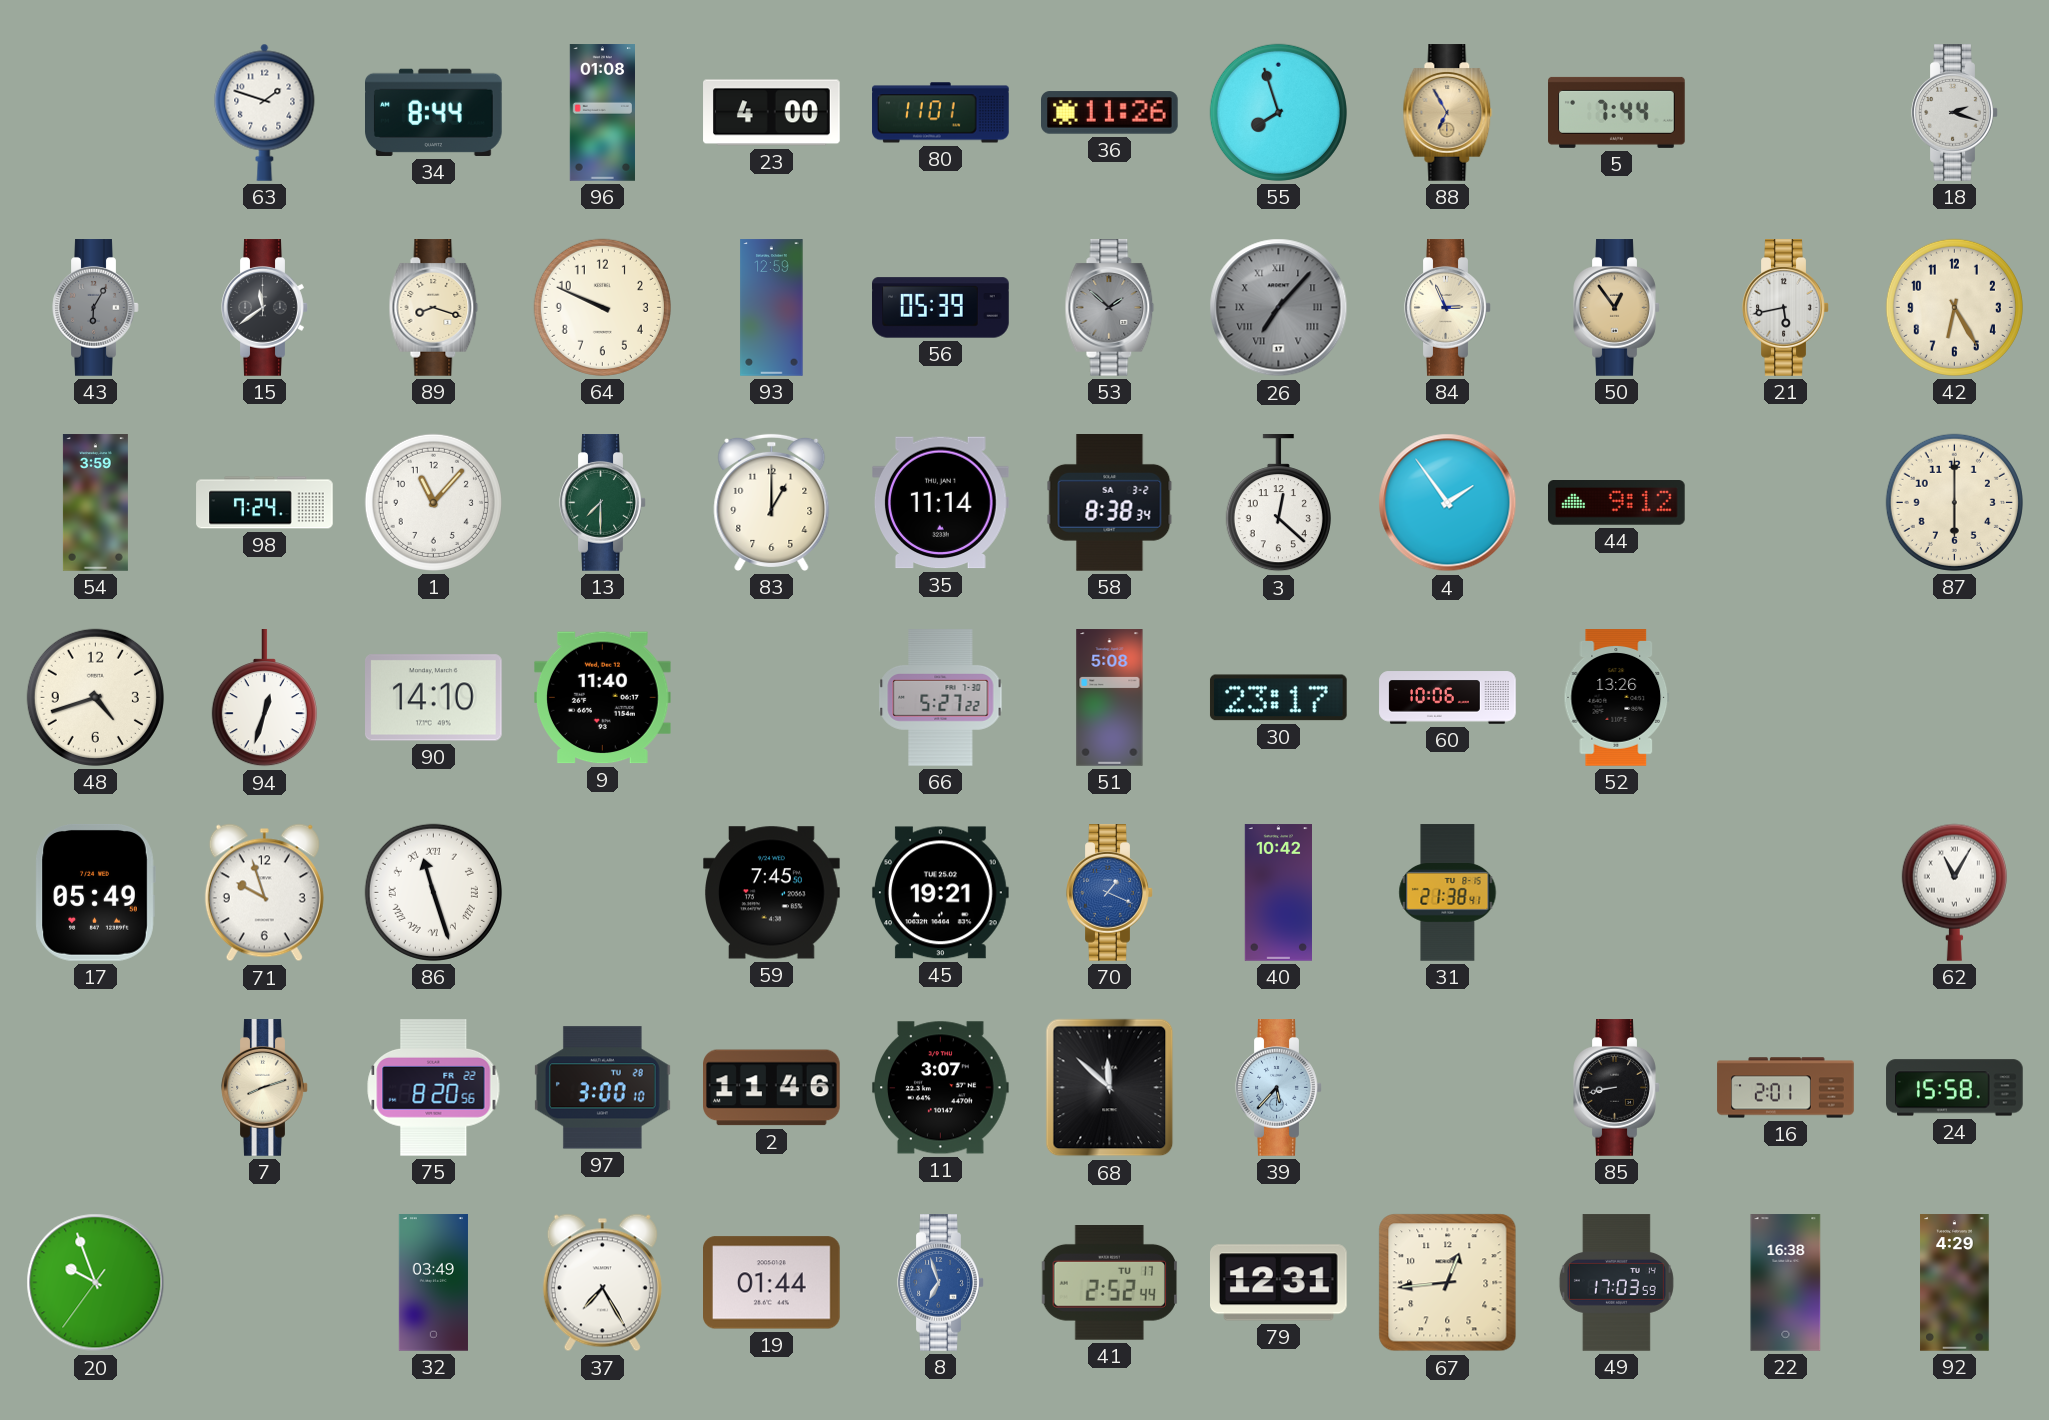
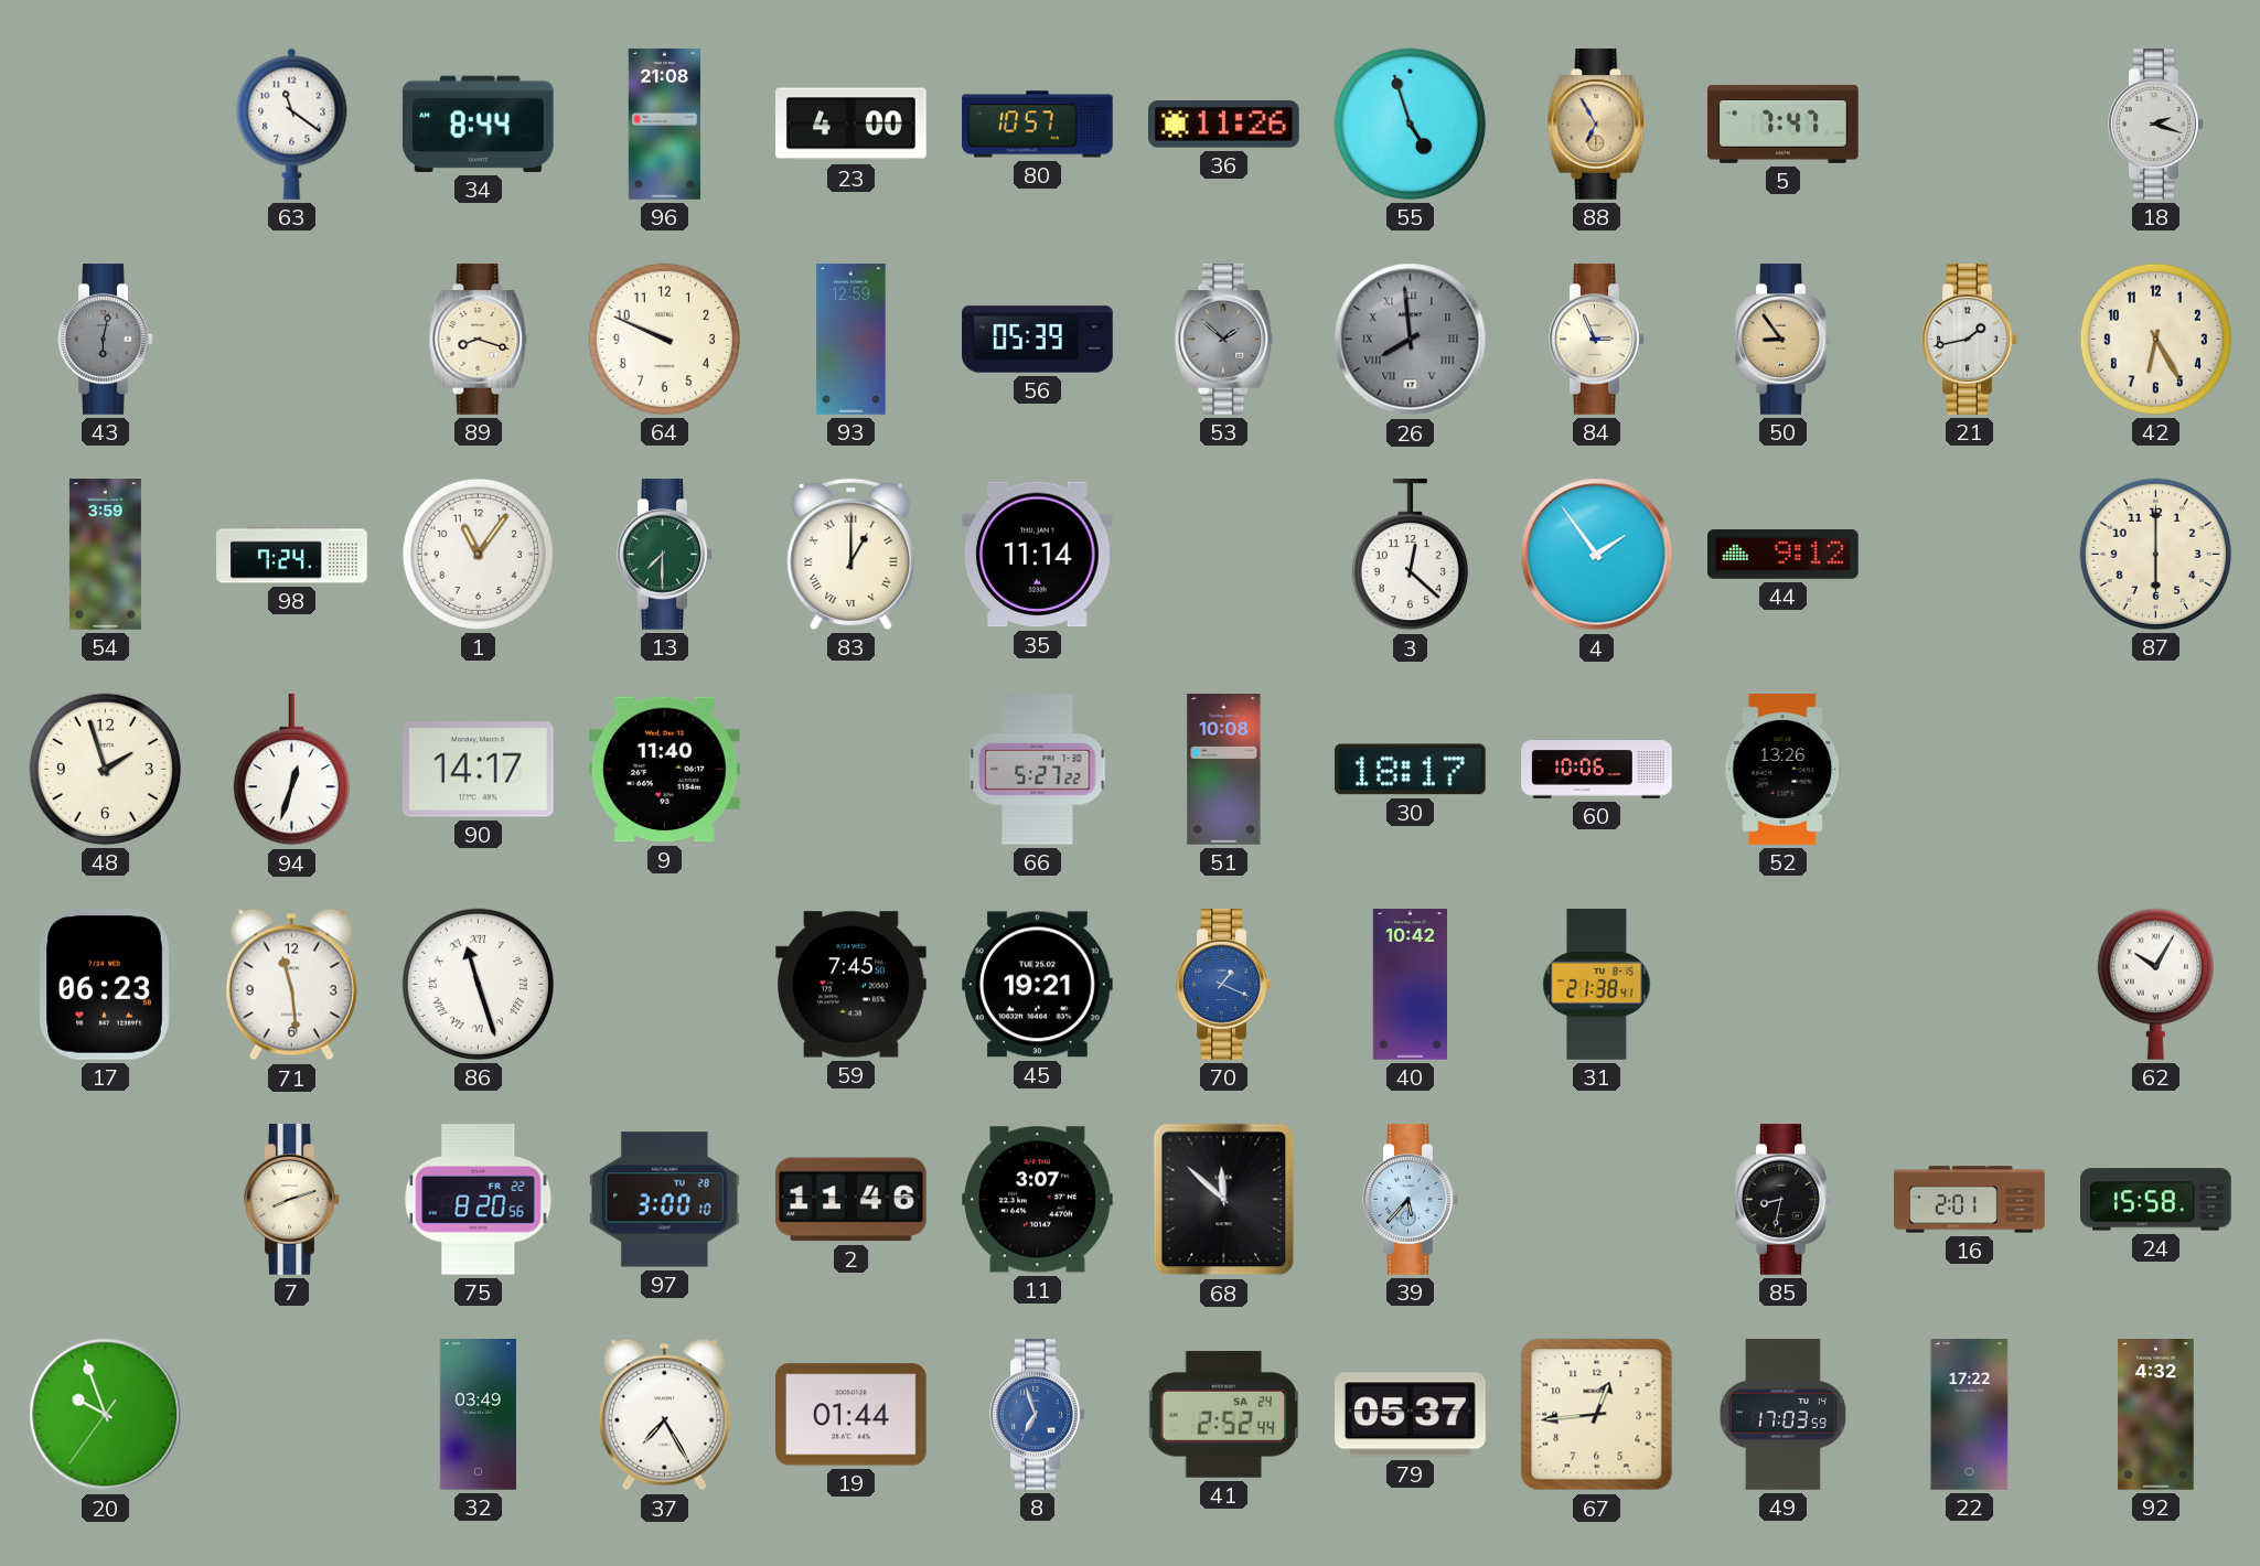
63: 1:48 -> 11:21 (292, 124)
96: 01:08 -> 21:08 (664, 125)
80: 11:01 -> 10:57 (1038, 125)
55: 7:57 -> 4:57 (1410, 124)
5: 7:44 -> 7:47 (1784, 124)
43: 6:05 -> 6:02 (106, 340)
15: 11:39 -> none (265, 308)
26: 7:07 -> 7:59 (1411, 340)
50: 12:54 -> 8:54 (1784, 340)
21: 5:43 -> 1:43 (1970, 340)
1: 11:07 -> 11:06 (478, 554)
83 numerals: Arabic -> Roman (851, 554)
58: 8:38 -> none (1110, 503)
48: 4:42 -> 1:57 (105, 769)
90: 14:10 -> 14:17 (479, 770)
51: 5:08 -> 10:08 (1224, 770)
30: 23:17 -> 18:17 (1410, 770)
17: 05:49 -> 06:23 (105, 985)
71: 9:57 -> 11:29 (291, 985)
62: 11:05 -> 10:05 (2155, 984)
85: 8:43 -> 8:32 (1784, 1200)
41 date: TU 17 -> SA 24 (1223, 1415)
79: 12:31 -> 05:37 (1411, 1415)
22: 16:38 -> 17:22 (1970, 1415)
92: 4:29 -> 4:32 (2156, 1415)
